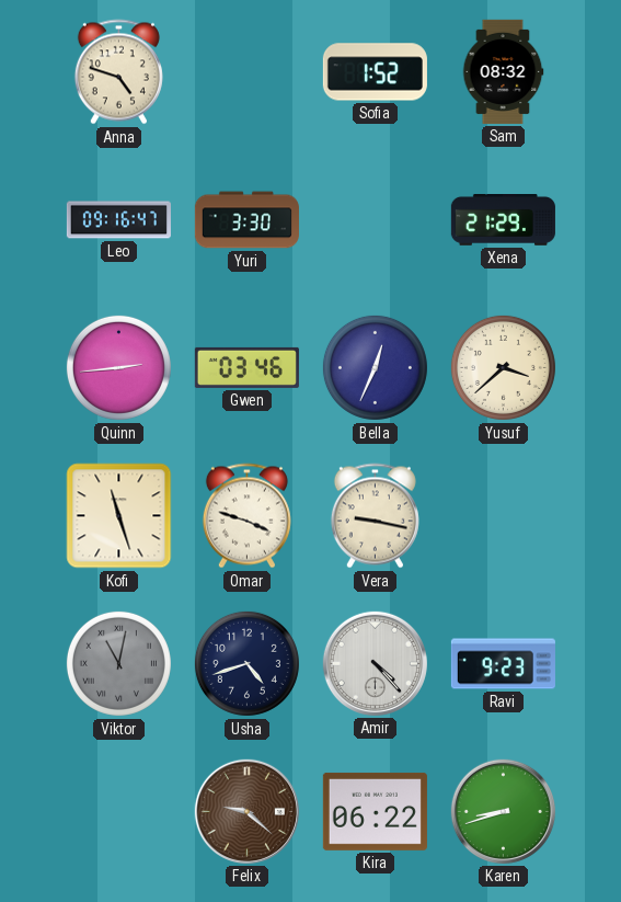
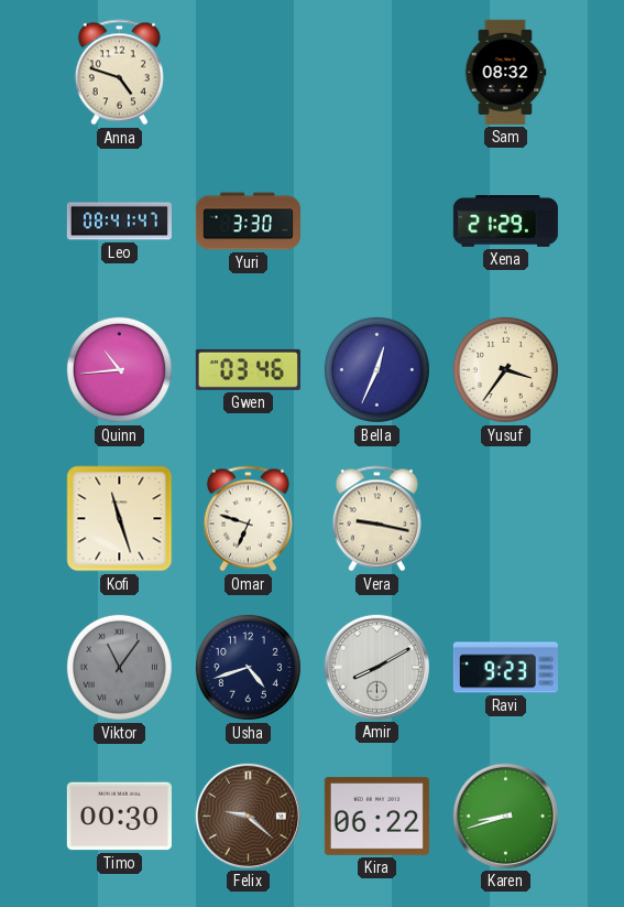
Sofia: 1:52 -> none (375, 72)
Leo: 09:16 -> 08:41 (119, 222)
Quinn: 2:44 -> 10:44 (119, 369)
Yusuf: 3:38 -> 3:36 (505, 369)
Omar: 3:48 -> 6:48 (248, 519)
Viktor: 11:02 -> 11:06 (119, 667)
Amir: 4:23 -> 8:10 (376, 667)
Timo: none -> 00:30 (119, 817)
